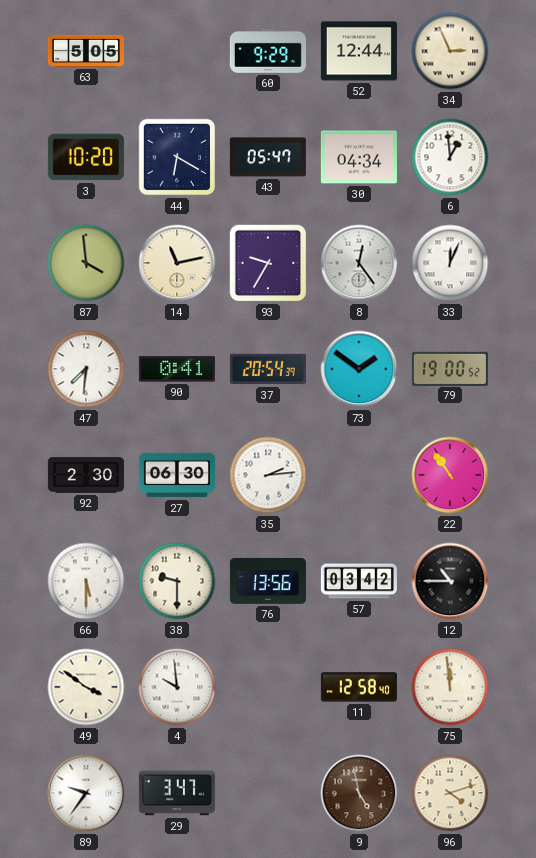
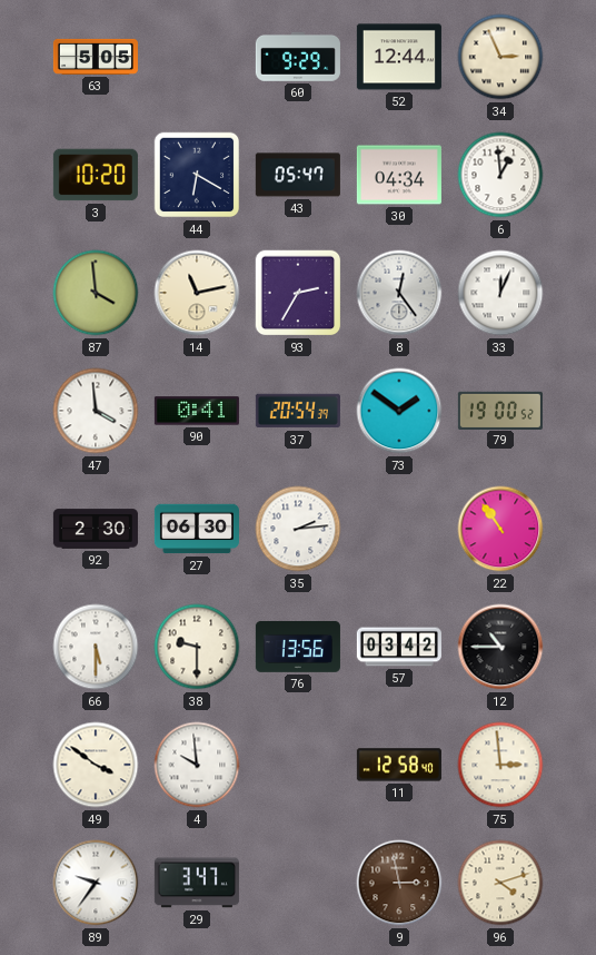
93: 9:35 -> 2:35 (298, 293)
47: 7:31 -> 3:59 (96, 411)
75: 11:59 -> 2:59 (500, 765)
9: 4:58 -> 2:58 (399, 883)
